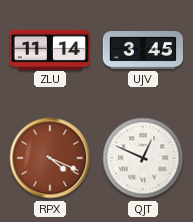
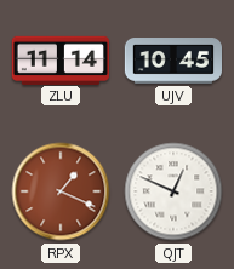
UJV: 3:45 -> 10:45 (172, 62)
RPX: 4:19 -> 1:19 (61, 191)
